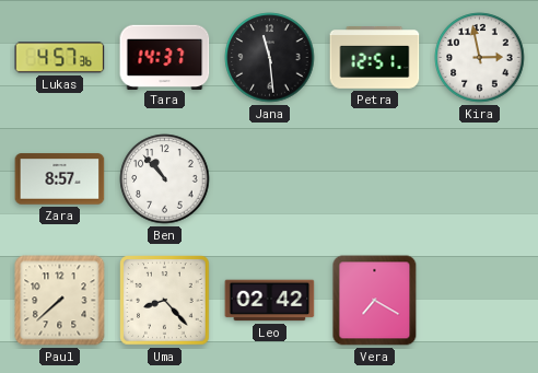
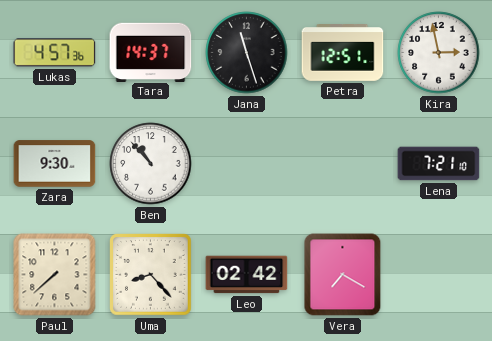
Jana: 11:29 -> 11:27 (247, 53)
Zara: 8:57 -> 9:30 (55, 164)
Lena: none -> 7:21 (439, 164)
